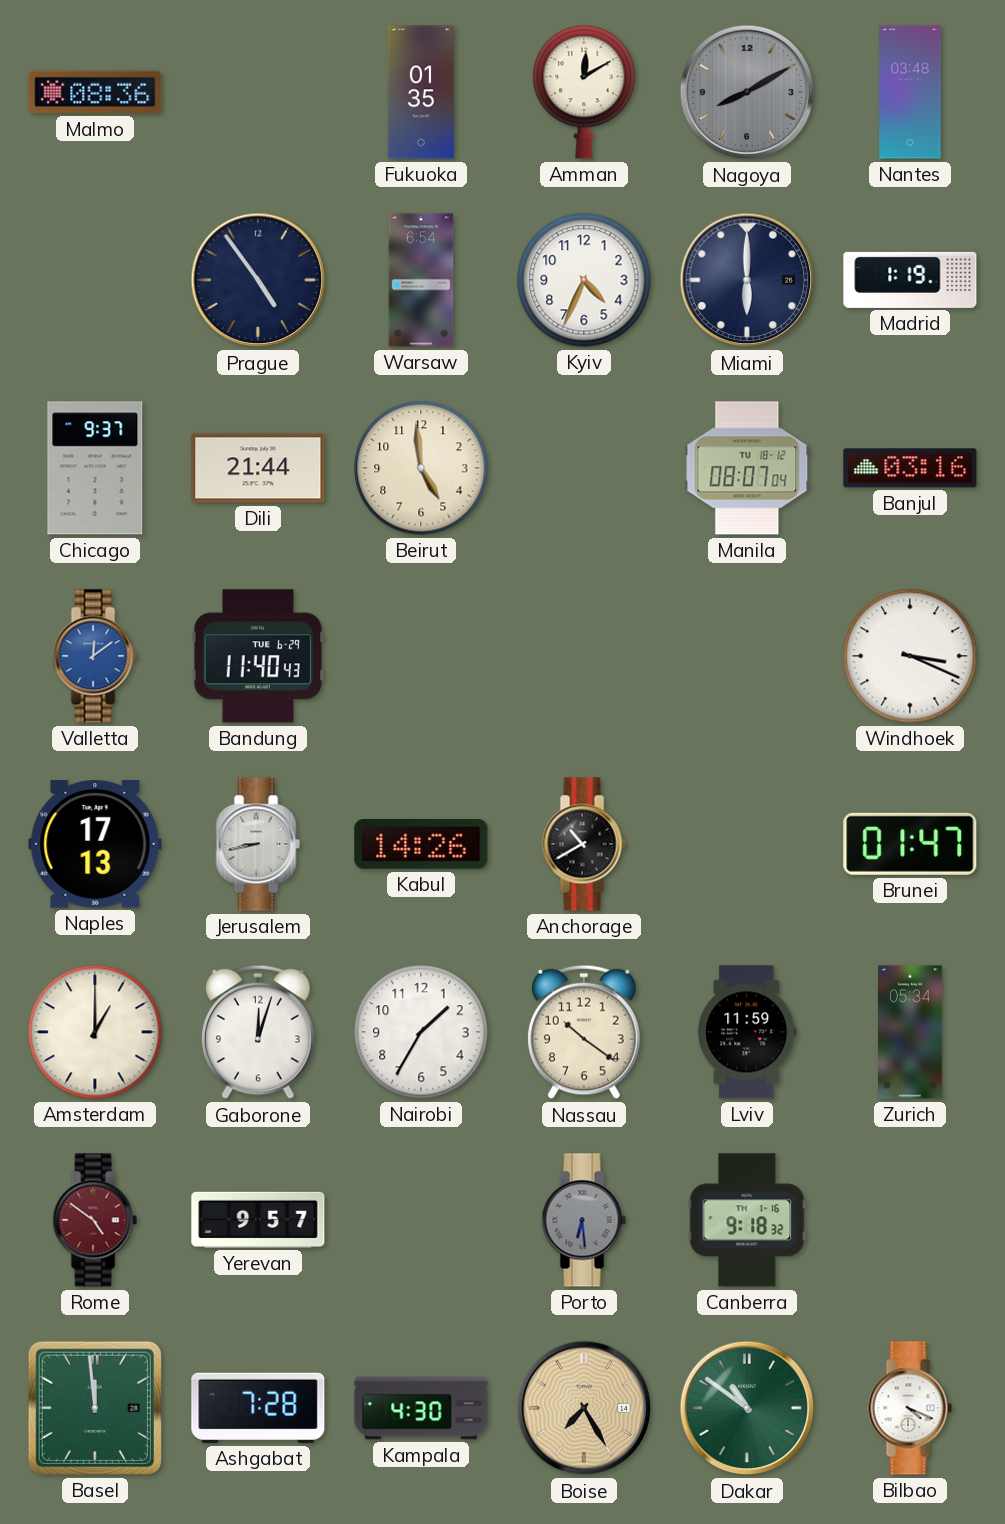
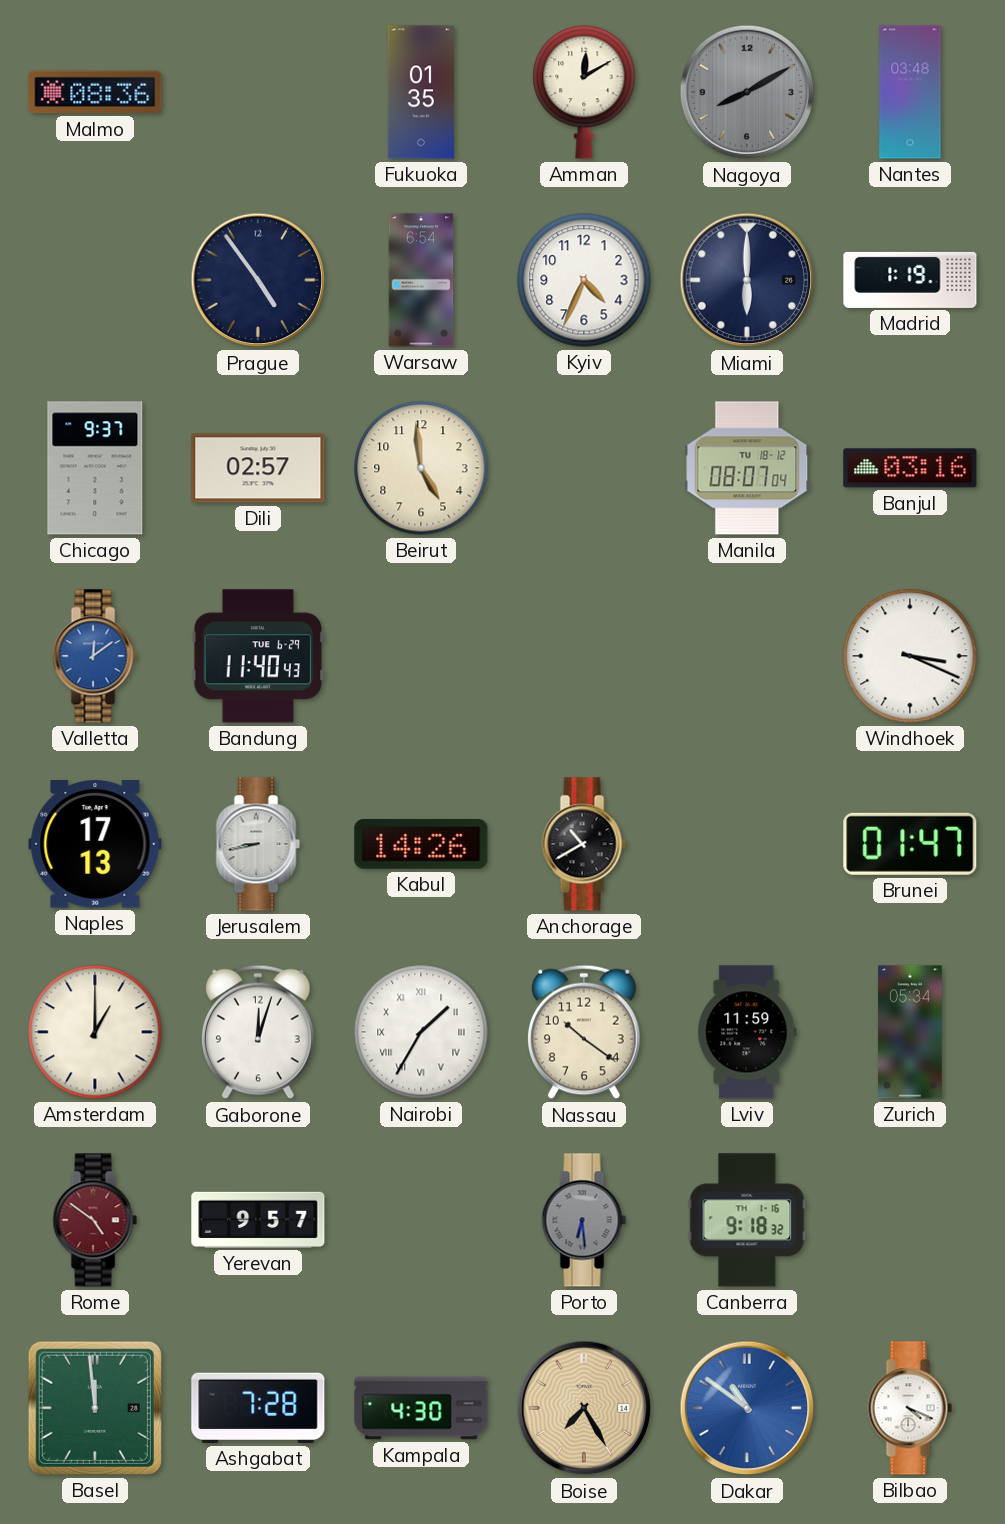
Dili: 21:44 -> 02:57 (258, 468)
Nairobi numerals: Arabic -> Roman (421, 1032)
Dakar dial: green -> blue (747, 1408)
